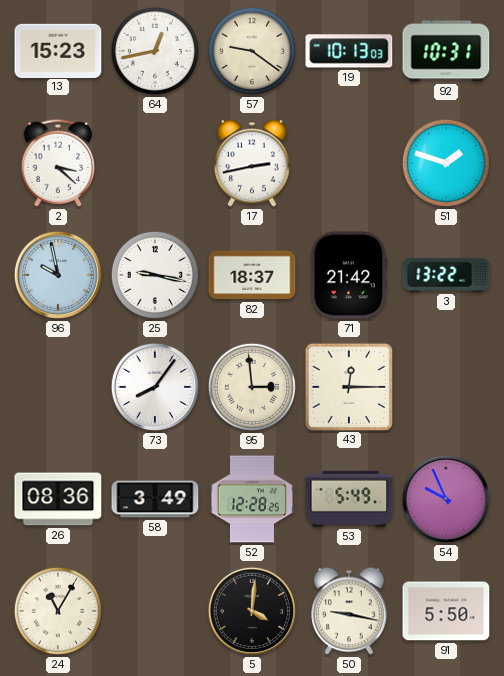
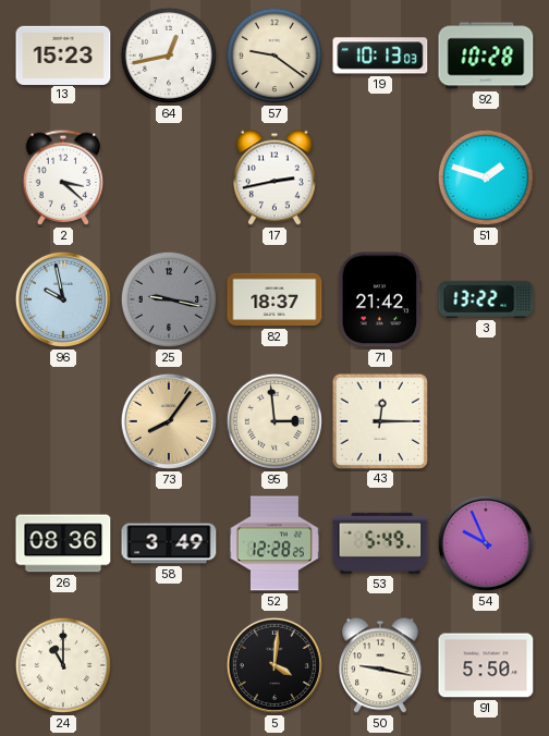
92: 10:31 -> 10:28 (486, 56)
25 dial: white -> grey (169, 299)
73 dial: white -> champagne (169, 421)
24: 11:05 -> 11:00 (63, 665)
